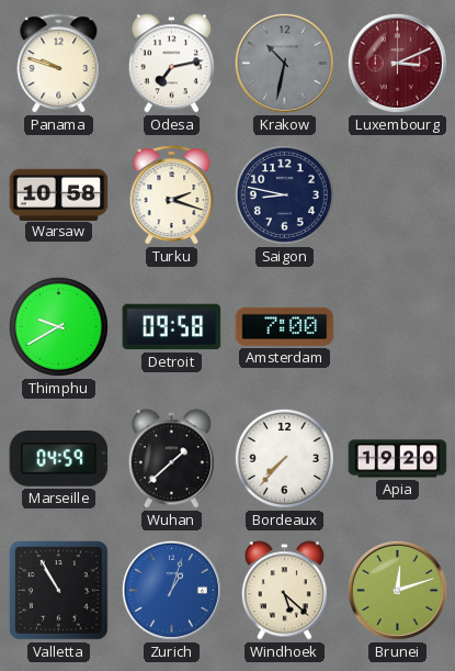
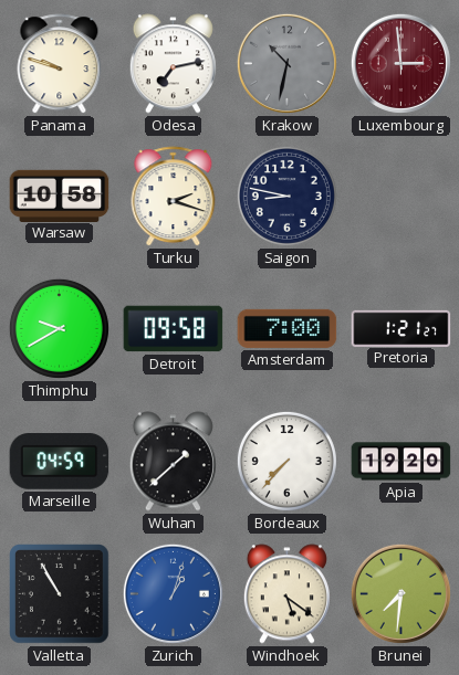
Luxembourg: 3:11 -> 2:59 (400, 63)
Pretoria: none -> 1:21 (401, 328)
Windhoek: 5:22 -> 5:21 (286, 594)
Brunei: 12:12 -> 7:31 (400, 593)
